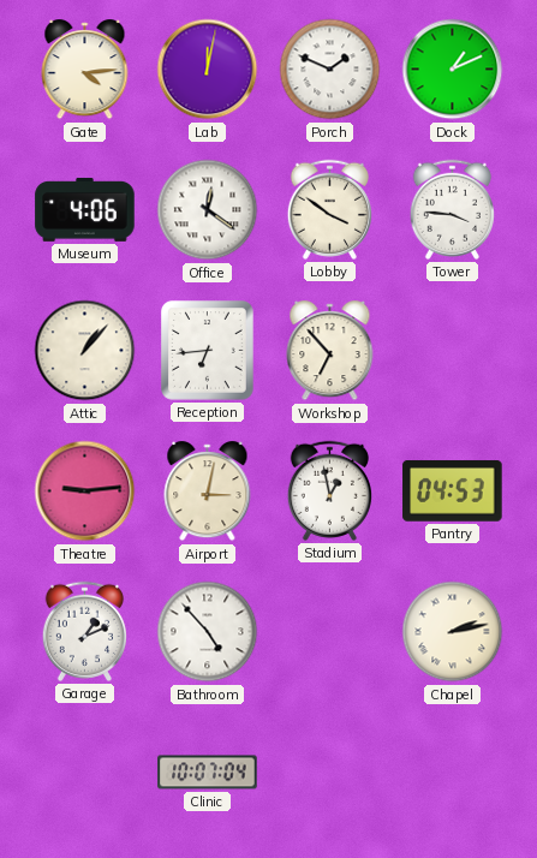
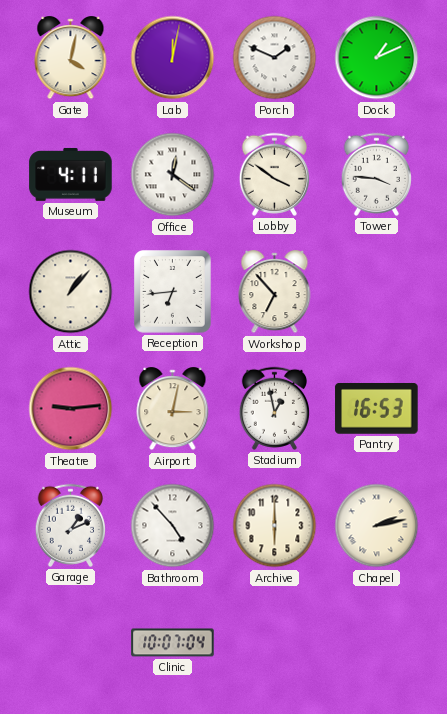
Gate: 4:14 -> 4:02 (71, 58)
Museum: 4:06 -> 4:11 (71, 174)
Pantry: 04:53 -> 16:53 (377, 409)
Archive: none -> 6:00 (275, 526)
